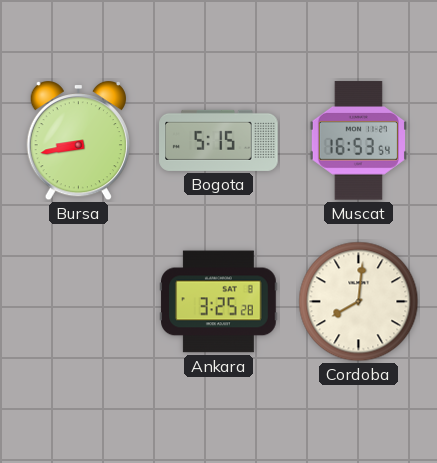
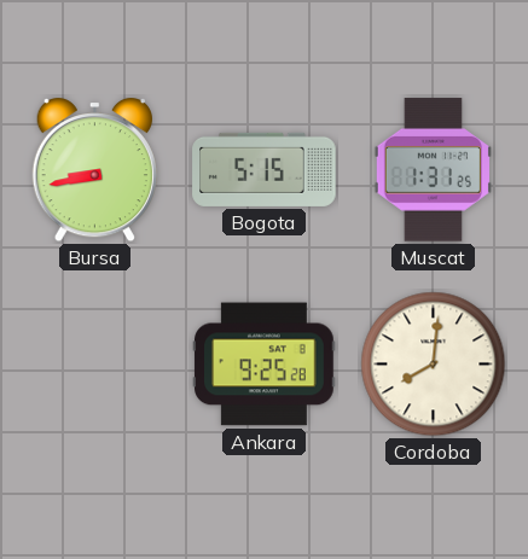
Muscat: 16:53 -> 1:31 (433, 170)
Ankara: 3:25 -> 9:25 (265, 365)
